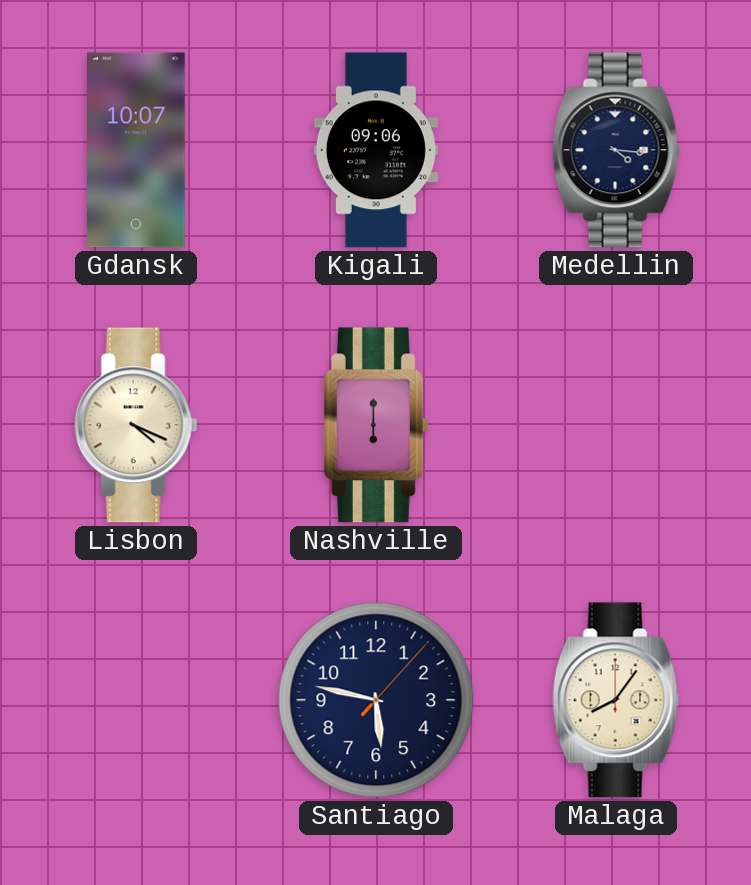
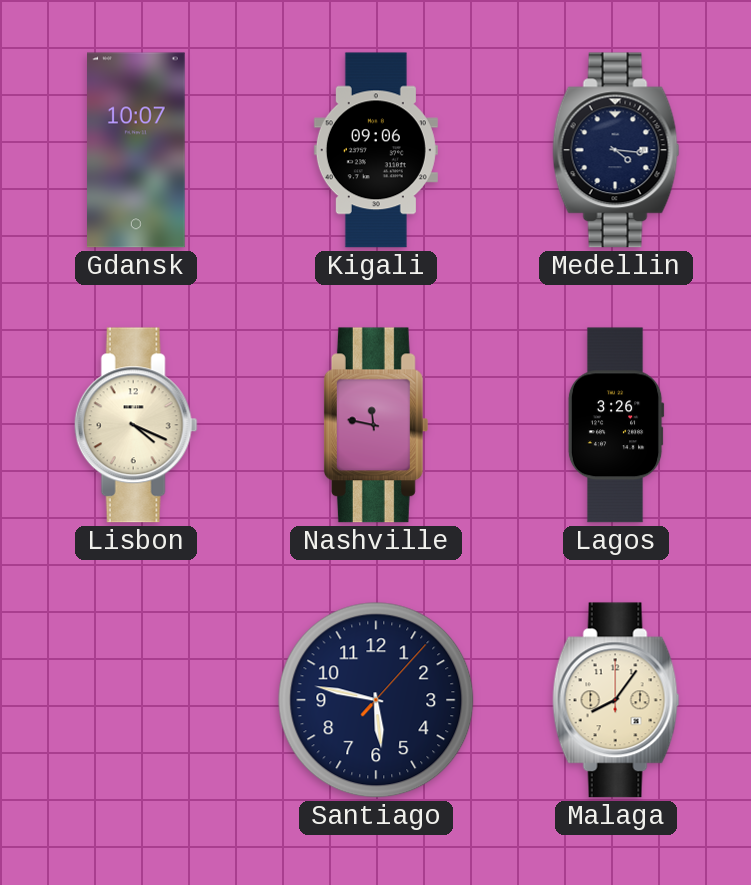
Nashville: 6:00 -> 11:47 (375, 425)
Lagos: none -> 3:26 (616, 425)
